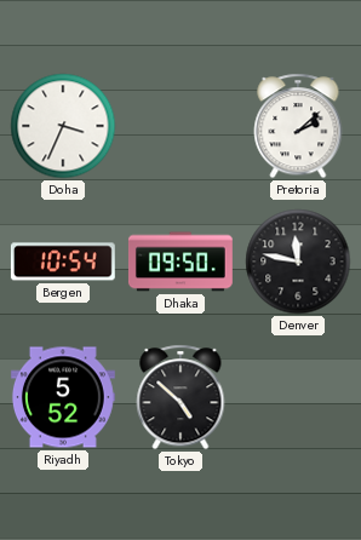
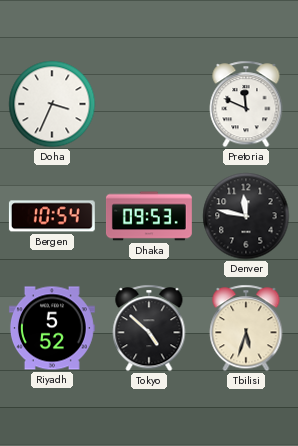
Pretoria: 2:08 -> 11:49 (246, 104)
Dhaka: 09:50 -> 09:53 (149, 216)
Tbilisi: none -> 5:33 (246, 328)
